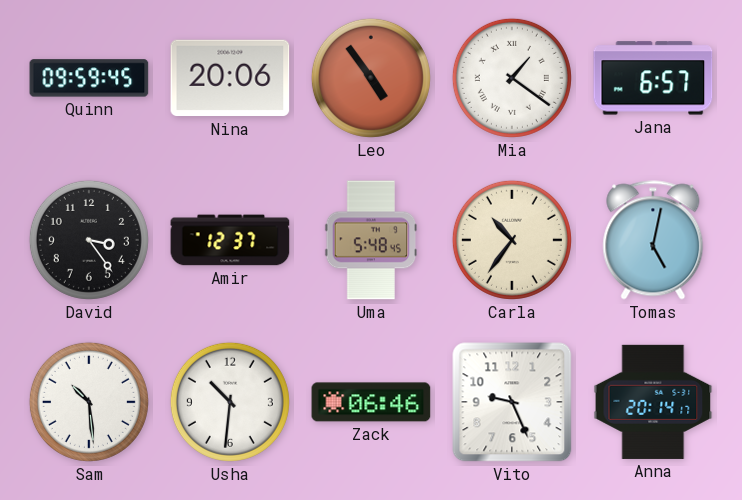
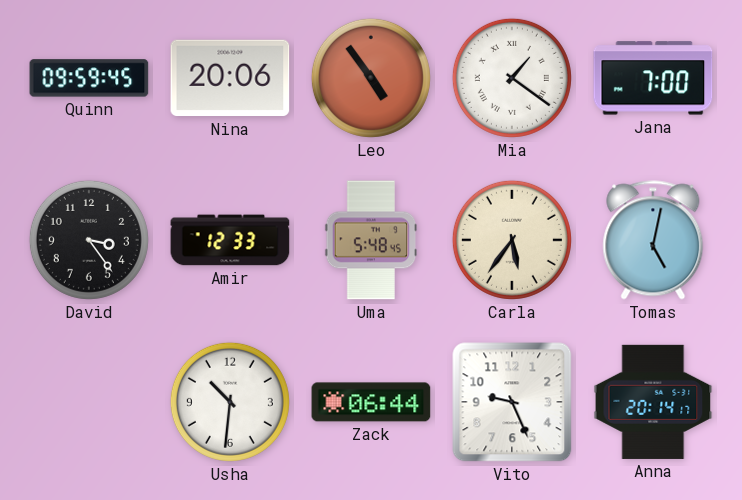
Jana: 6:57 -> 7:00 (653, 78)
Amir: 12:37 -> 12:33 (230, 240)
Carla: 10:36 -> 5:36 (512, 240)
Sam: 10:29 -> none (89, 402)
Zack: 06:46 -> 06:44 (371, 402)
